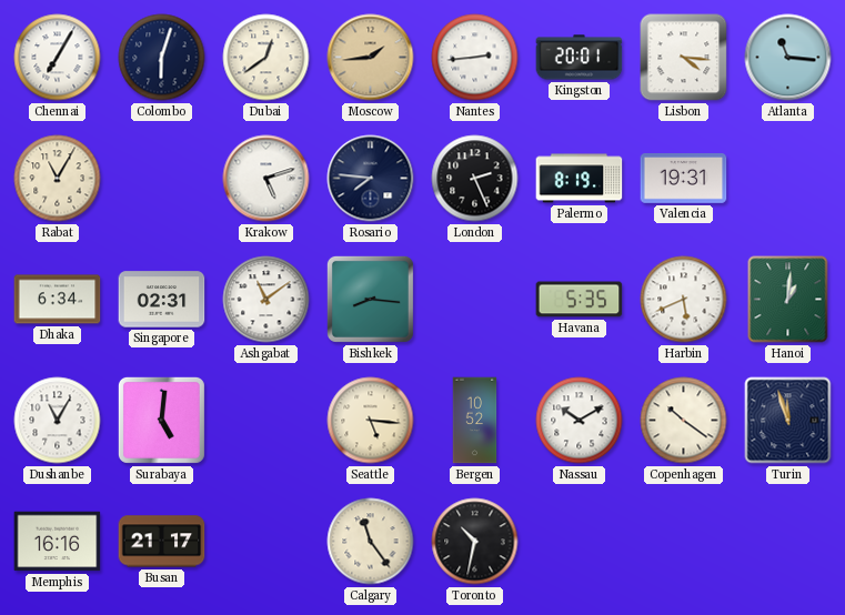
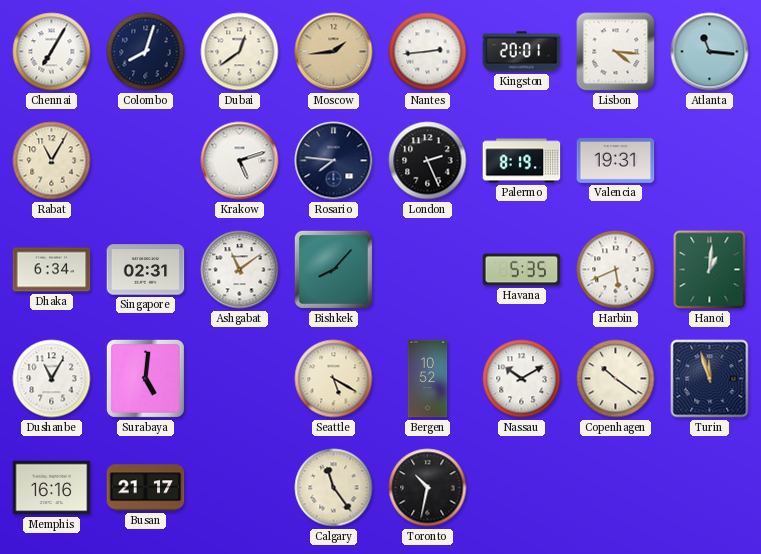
Colombo: 6:03 -> 8:03 (146, 52)
Bishkek: 8:16 -> 8:07 (333, 269)
Seattle: 5:16 -> 5:20 (334, 379)
